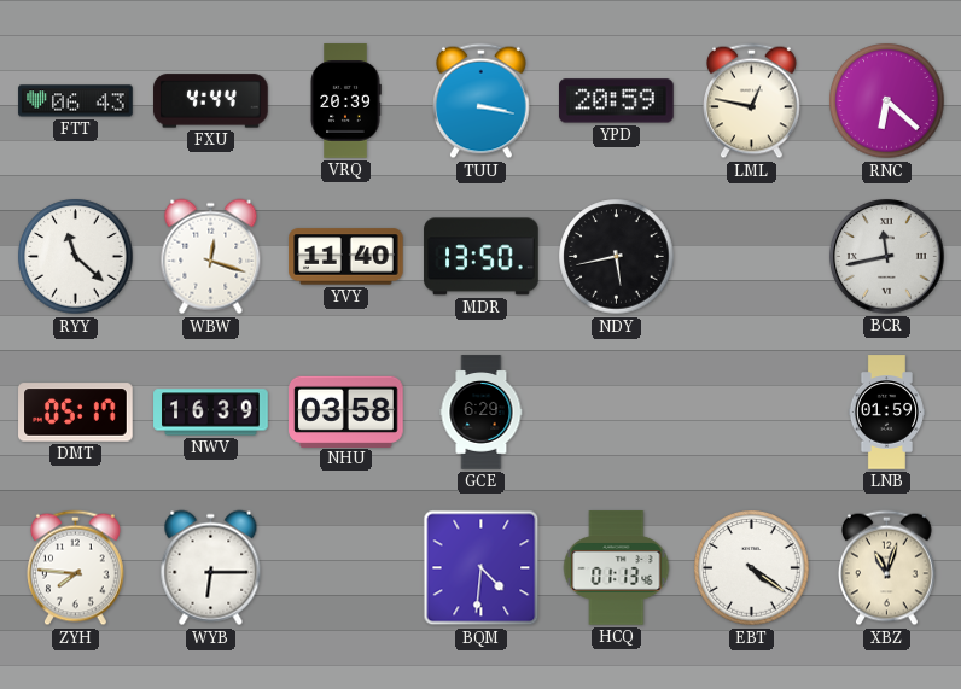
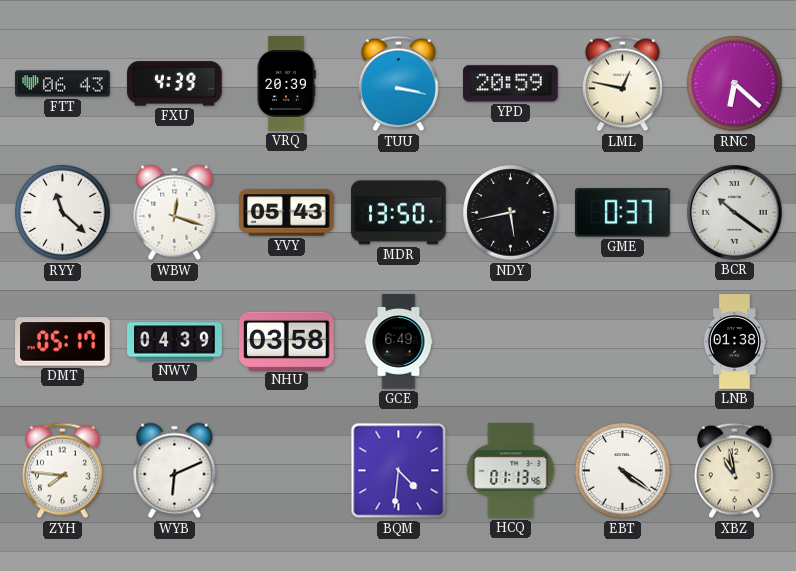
FXU: 4:44 -> 4:39 (175, 84)
YVY: 11:40 -> 05:43 (287, 213)
GME: none -> 0:37 (623, 213)
BCR: 11:43 -> 10:21 (735, 213)
NWV: 16:39 -> 04:39 (175, 342)
GCE: 6:29 -> 6:49 (399, 342)
LNB: 01:59 -> 01:38 (735, 342)
WYB: 6:15 -> 6:11 (175, 471)
XBZ: 11:03 -> 10:58 (735, 471)
